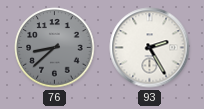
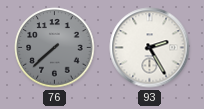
76: 8:38 -> 7:38 (55, 48)
